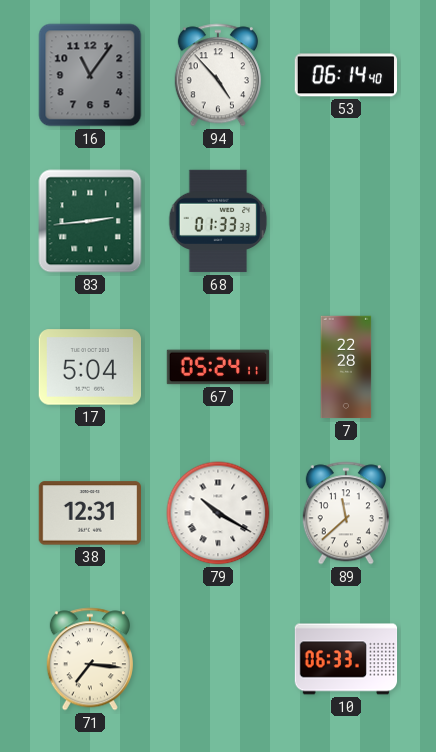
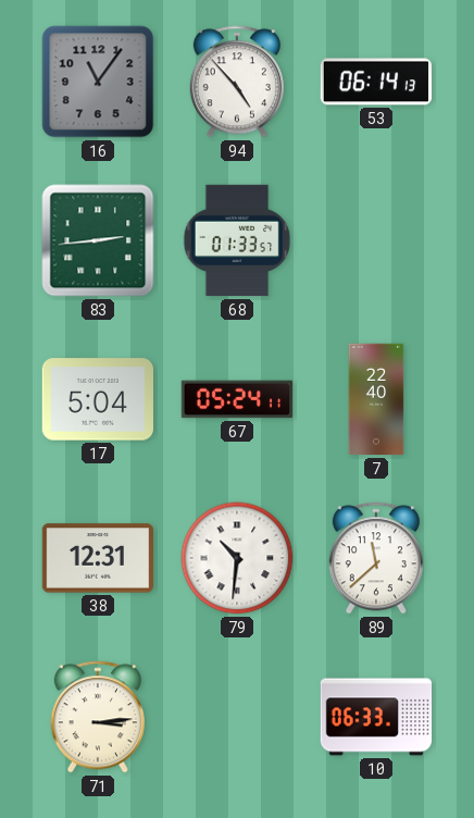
53: 06:14:40 -> 06:14:13 (375, 82)
68: 01:33:33 -> 01:33:57 (237, 240)
7: 22:28 -> 22:40 (376, 399)
79: 10:20 -> 10:31 (237, 558)
71: 7:16 -> 3:14 (98, 717)
